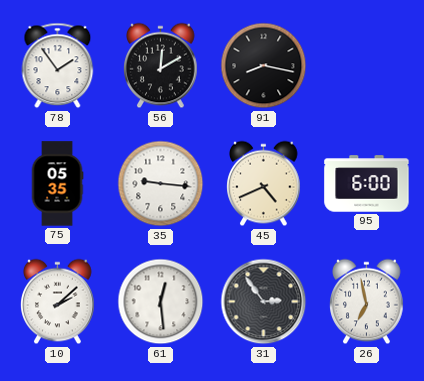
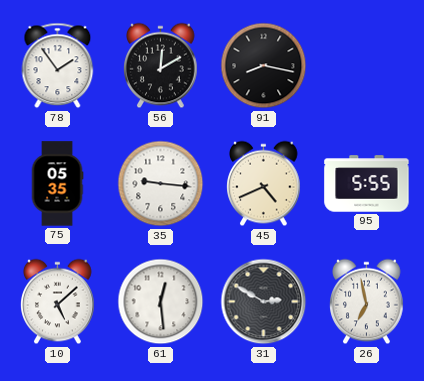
95: 6:00 -> 5:55 (367, 184)
10: 2:08 -> 5:08 (58, 302)
31: 2:54 -> 2:50 (264, 302)
